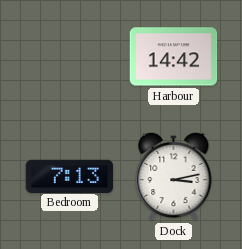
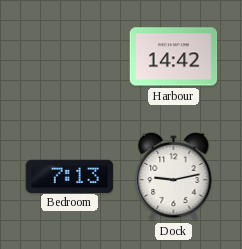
Dock: 3:13 -> 9:13 (174, 176)
